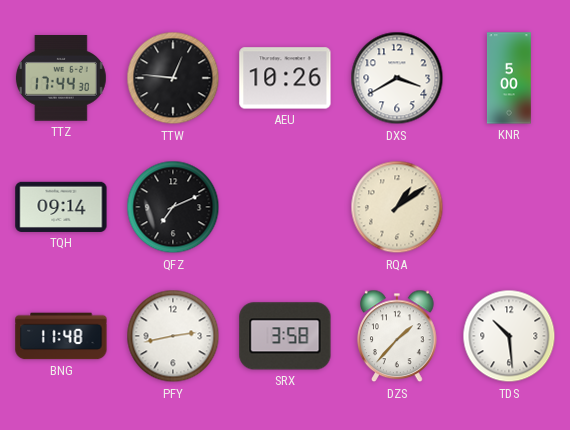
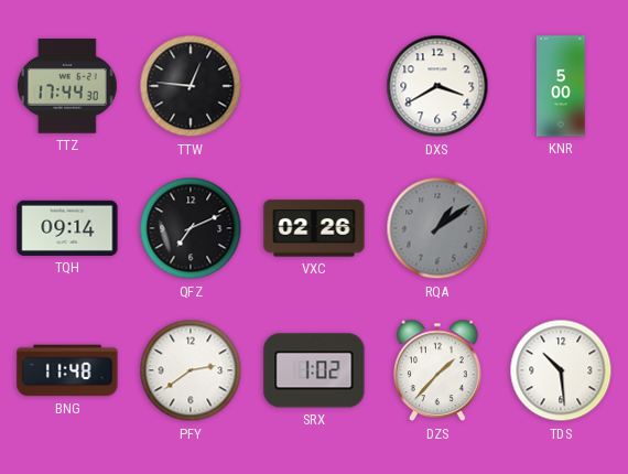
AEU: 10:26 -> none (285, 78)
VXC: none -> 02:26 (314, 228)
RQA dial: cream -> grey (437, 228)
PFY: 2:43 -> 2:39 (191, 370)
SRX: 3:58 -> 1:02 (314, 370)
